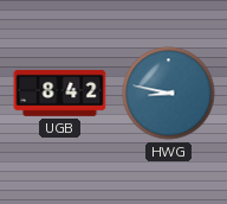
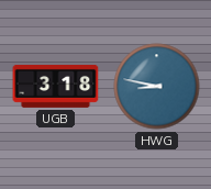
UGB: 8:42 -> 3:18 (56, 86)
